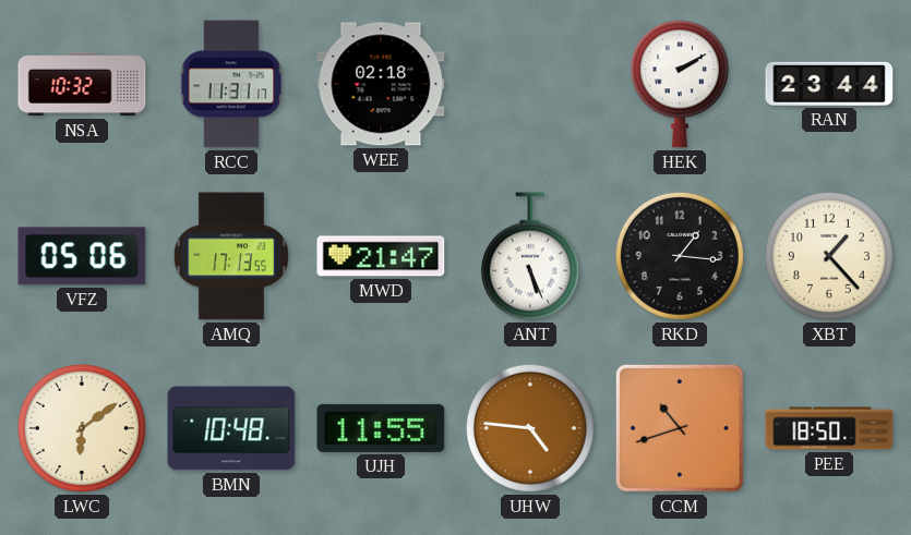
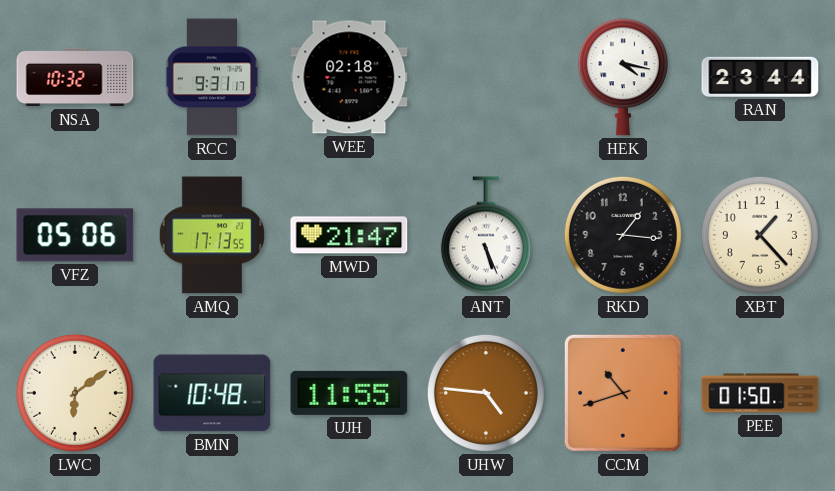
RCC: 11:31 -> 9:31 (212, 77)
HEK: 2:10 -> 4:17 (623, 77)
PEE: 18:50 -> 01:50 (760, 393)
